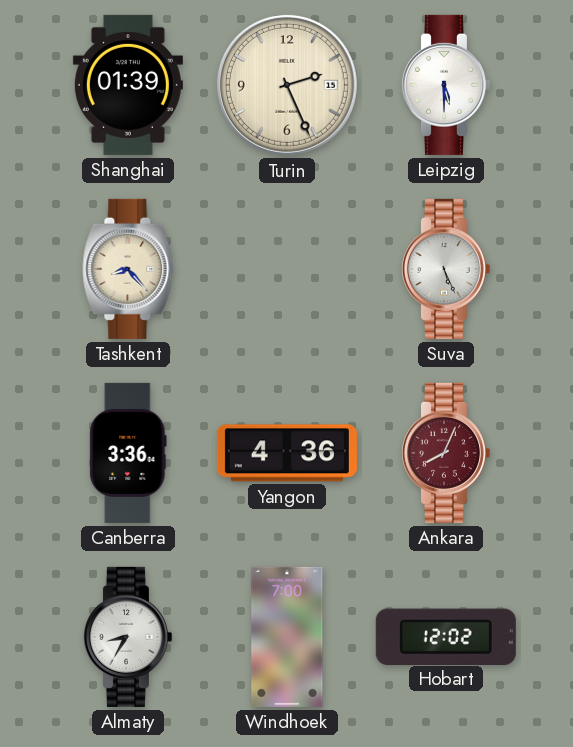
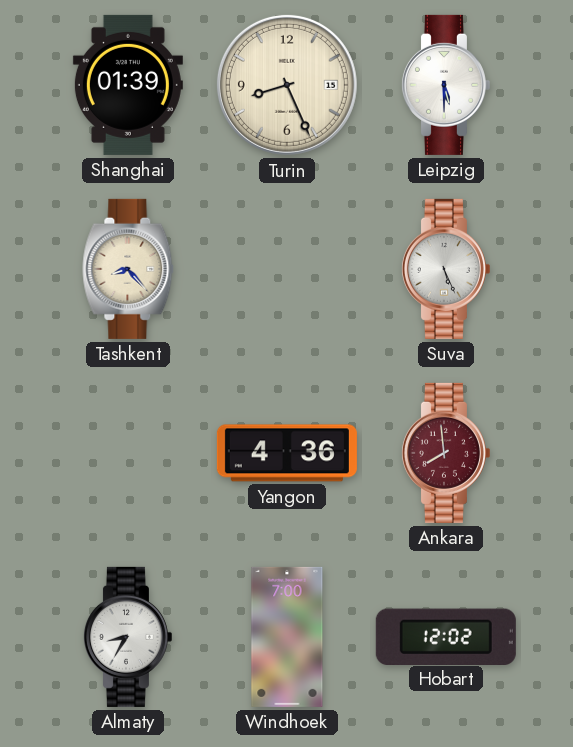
Turin: 2:26 -> 8:26 (287, 85)
Canberra: 3:36 -> none (128, 453)
Ankara: 8:04 -> 7:59 (445, 453)
